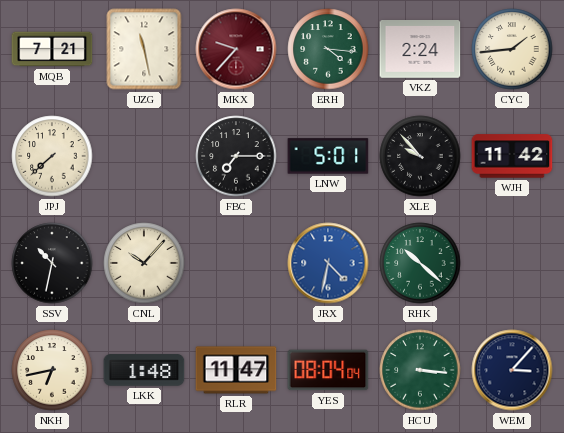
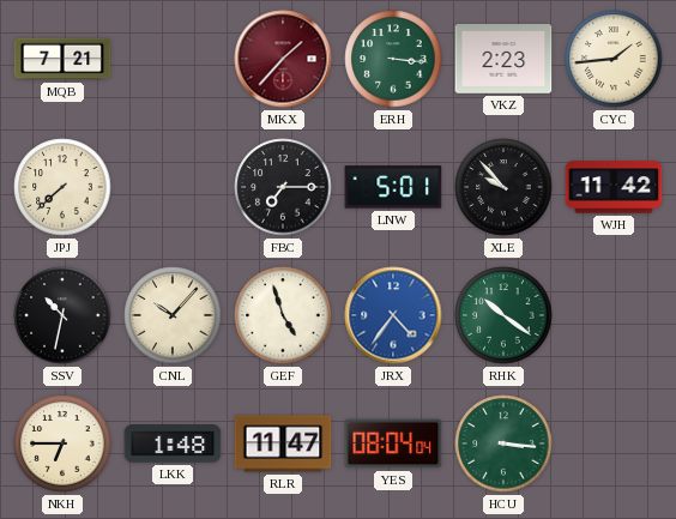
UZG: 11:28 -> none (144, 49)
MKX: 9:37 -> 1:37 (283, 59)
ERH: 4:16 -> 3:16 (393, 59)
VKZ: 2:24 -> 2:23 (503, 60)
GEF: none -> 4:57 (283, 315)
JRX: 4:32 -> 4:36 (393, 315)
RHK: 10:22 -> 10:21 (503, 315)
NKH: 6:43 -> 6:45 (62, 443)
WEM: 3:07 -> none (512, 370)
